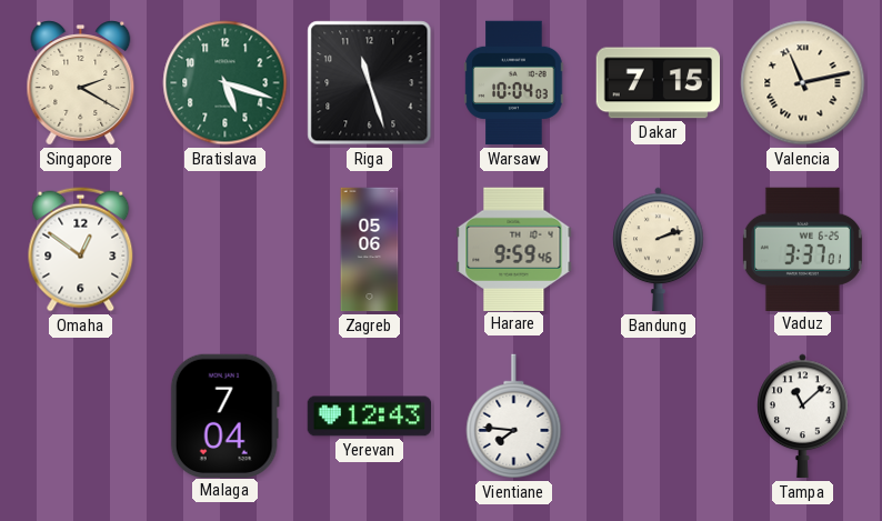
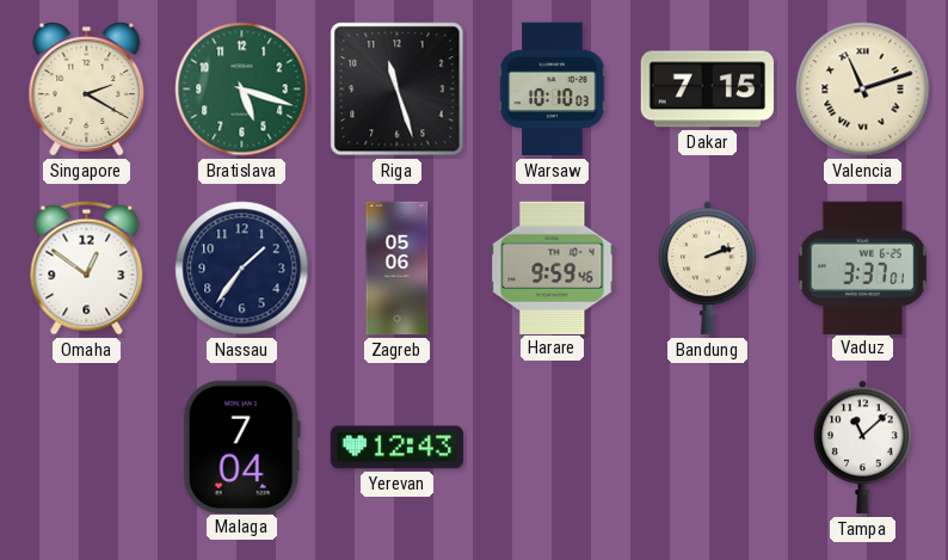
Warsaw: 10:04 -> 10:10 (553, 90)
Valencia: 11:13 -> 11:12 (863, 90)
Nassau: none -> 1:36 (242, 269)
Vientiane: 7:46 -> none (514, 417)
